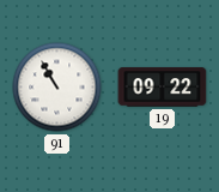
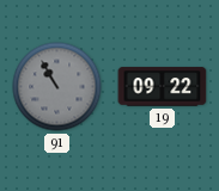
91 dial: white -> grey (57, 87)
